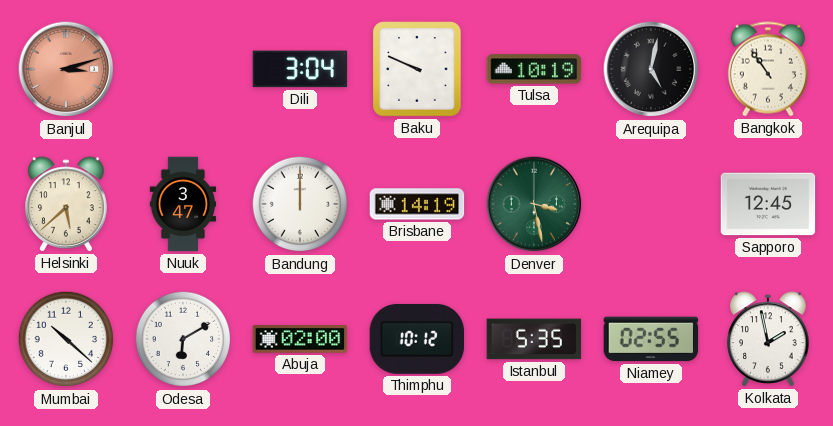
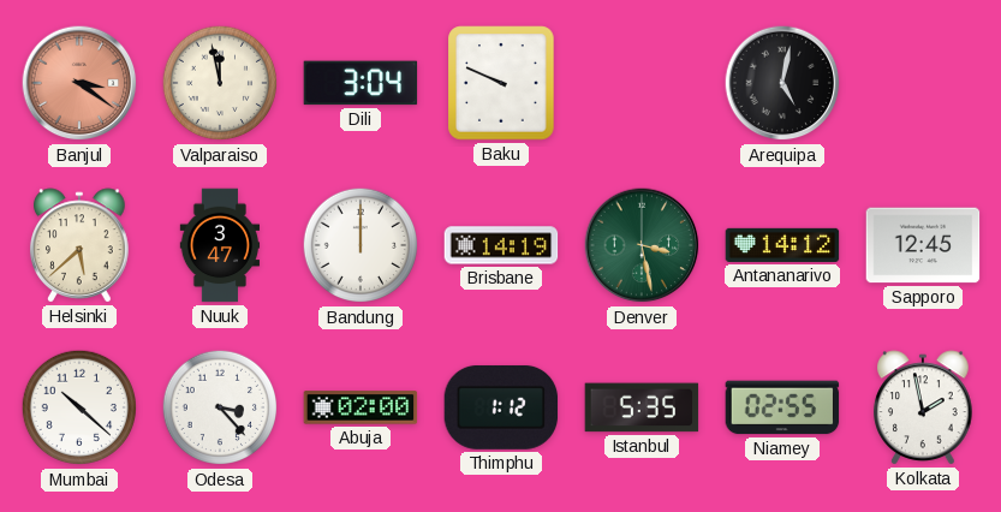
Banjul: 3:12 -> 3:21 (79, 83)
Valparaiso: none -> 11:58 (220, 83)
Tulsa: 10:19 -> none (534, 69)
Bangkok: 10:54 -> none (768, 69)
Antananarivo: none -> 14:12 (782, 245)
Odesa: 6:10 -> 3:23 (220, 407)
Thimphu: 10:12 -> 1:12 (501, 407)
